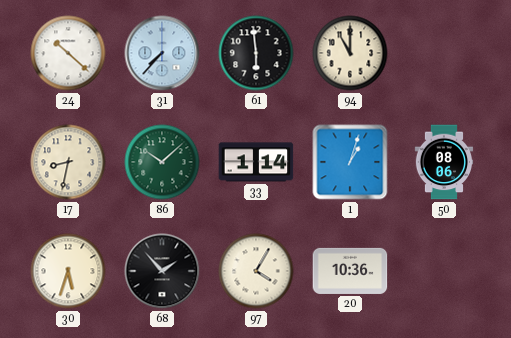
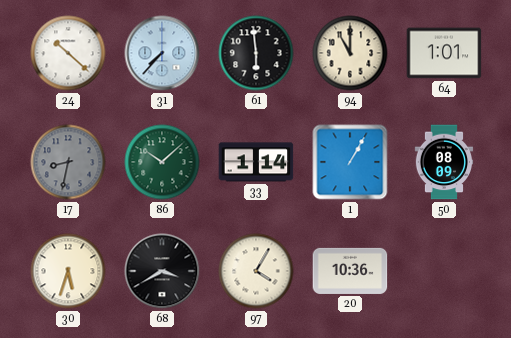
64: none -> 1:01 (444, 53)
17 dial: cream -> grey (68, 162)
1: 1:03 -> 1:05 (350, 162)
50: 08:06 -> 08:09 (444, 162)
68: 1:53 -> 3:40 (162, 271)
